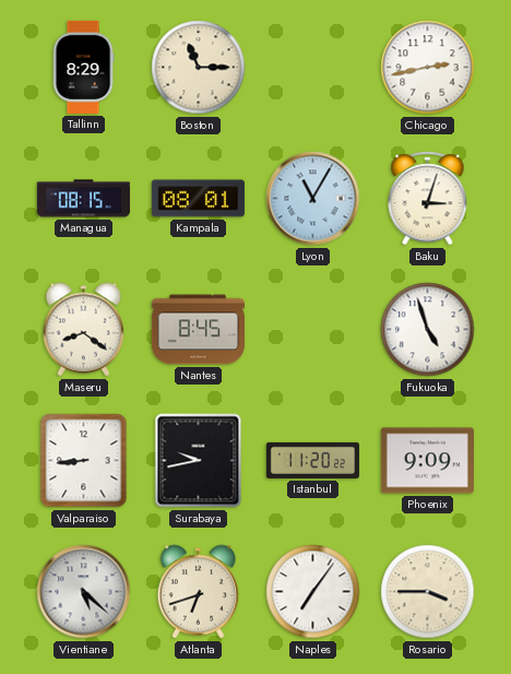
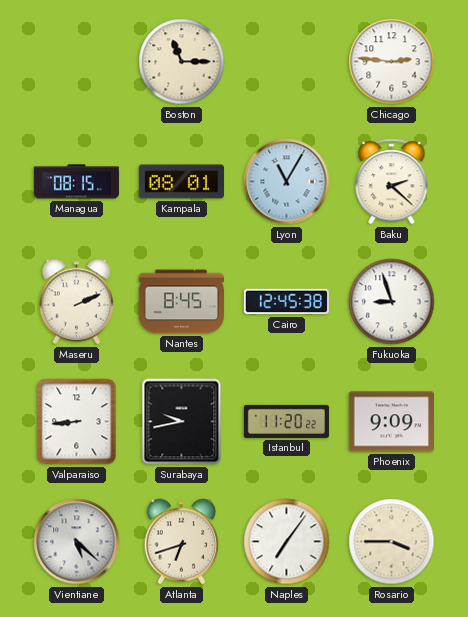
Tallinn: 8:29 -> none (83, 67)
Chicago: 2:43 -> 2:46 (392, 62)
Baku: 3:03 -> 2:22 (392, 182)
Maseru: 8:21 -> 2:11 (77, 302)
Cairo: none -> 12:45 (286, 302)
Fukuoka: 4:57 -> 8:57 (392, 302)
